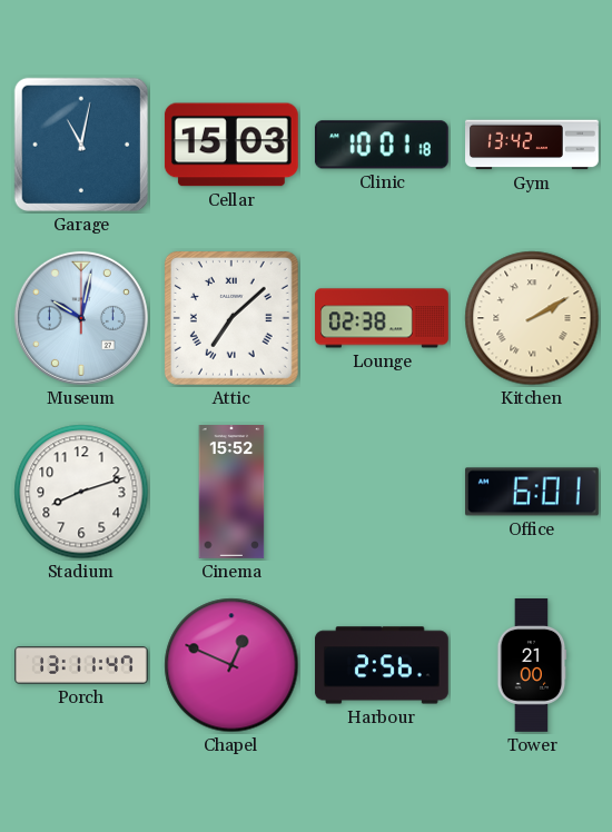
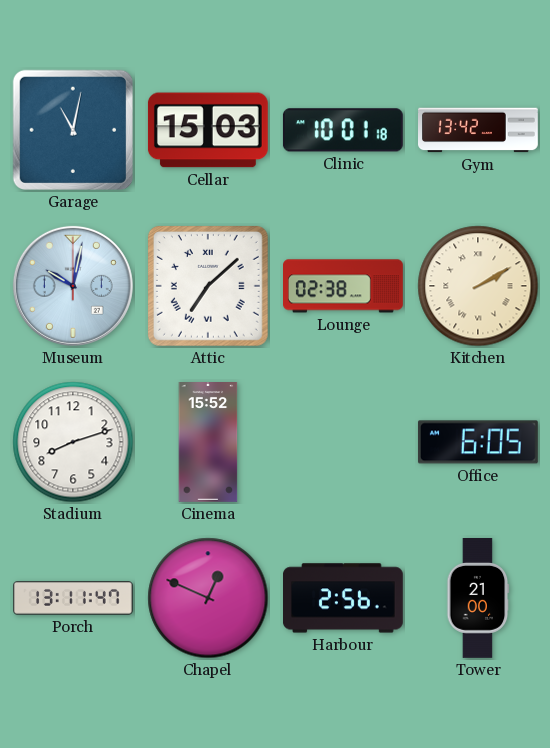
Office: 6:01 -> 6:05 (478, 442)
